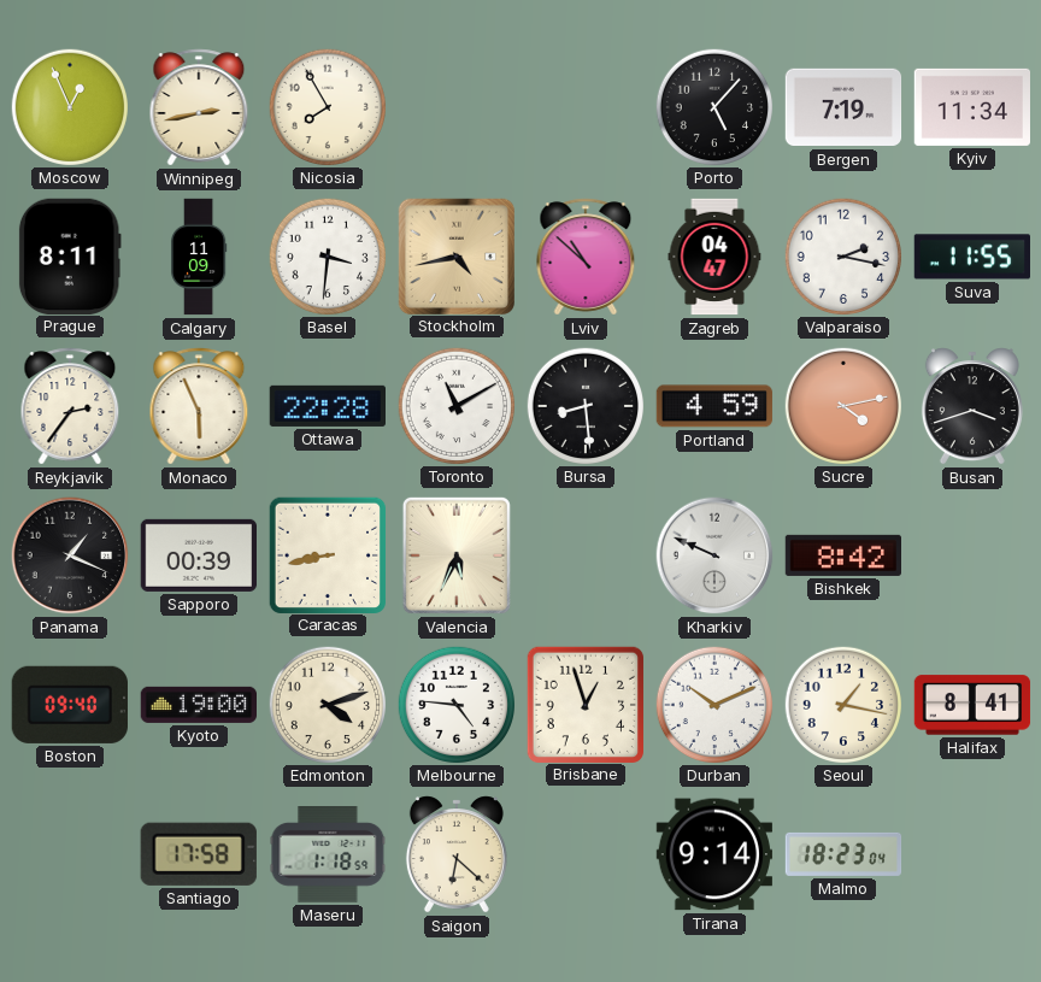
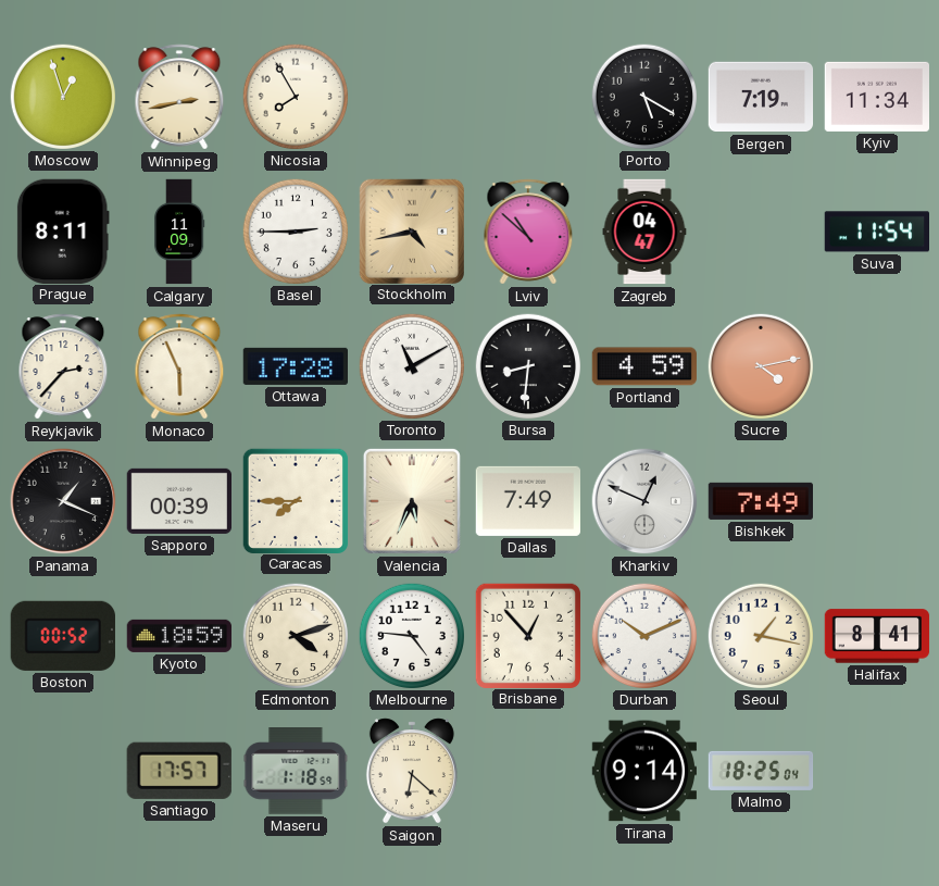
Moscow: 12:56 -> 12:57 (63, 96)
Porto: 5:07 -> 5:20 (644, 96)
Basel: 3:31 -> 2:45 (296, 230)
Valparaiso: 2:17 -> none (843, 255)
Suva: 11:55 -> 11:54 (876, 232)
Reykjavik: 2:36 -> 2:37 (63, 366)
Ottawa: 22:28 -> 17:28 (295, 366)
Bursa: 8:29 -> 8:31 (528, 365)
Busan: 3:42 -> none (972, 406)
Caracas: 8:43 -> 7:45 (295, 500)
Dallas: none -> 7:49 (527, 501)
Kharkiv: 9:49 -> 12:49 (644, 501)
Bishkek: 8:42 -> 7:49 (761, 501)
Boston: 09:40 -> 00:52 (63, 636)
Kyoto: 19:00 -> 18:59 (178, 636)
Brisbane: 12:57 -> 12:53 (527, 635)
Santiago: 17:58 -> 17:57 (179, 771)
Malmo: 18:23 -> 18:25 (761, 771)
